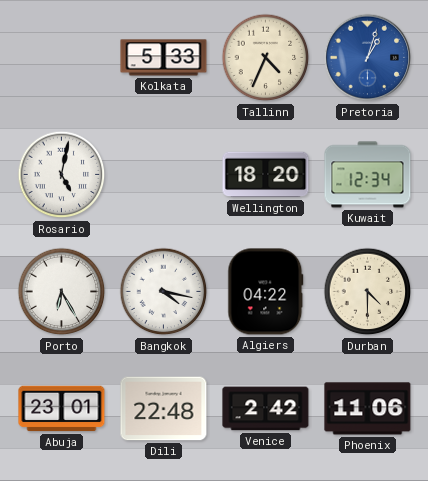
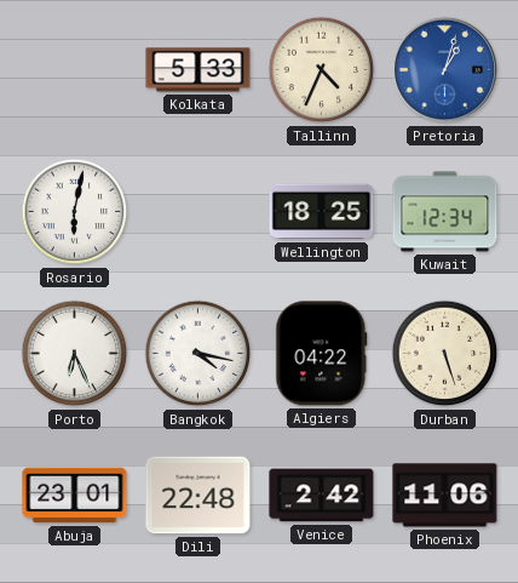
Rosario: 5:02 -> 6:02 (75, 212)
Wellington: 18:20 -> 18:25 (322, 212)
Porto: 6:25 -> 6:26 (75, 354)
Durban: 4:30 -> 5:27 (445, 354)
